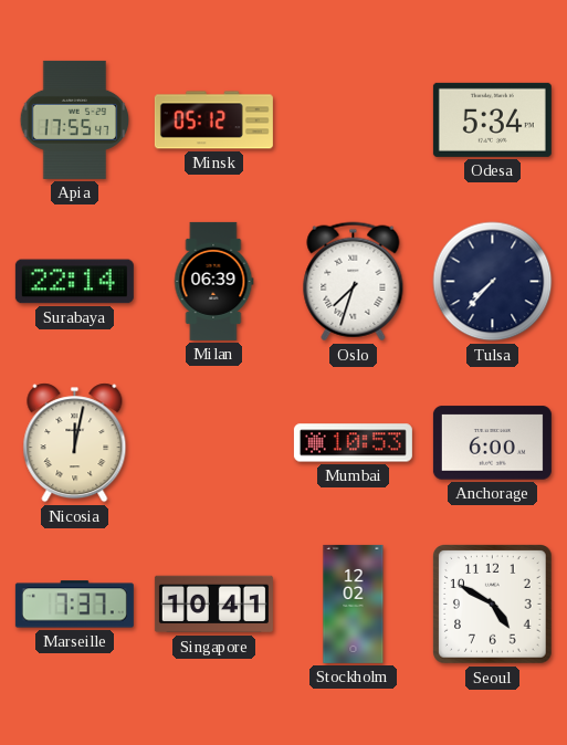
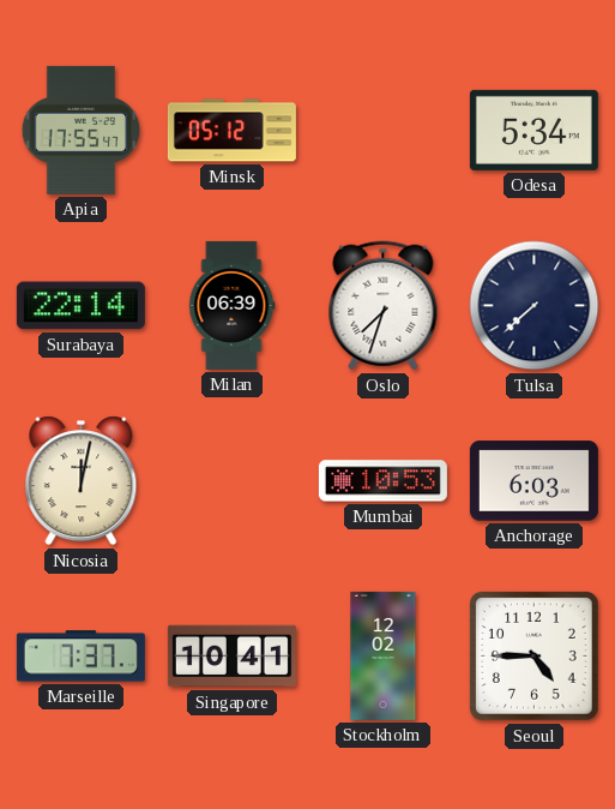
Tulsa: 7:37 -> 7:38 (535, 306)
Anchorage: 6:00 -> 6:03 (533, 481)
Seoul: 4:50 -> 4:45 (535, 657)
